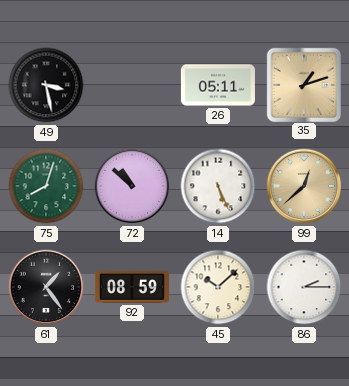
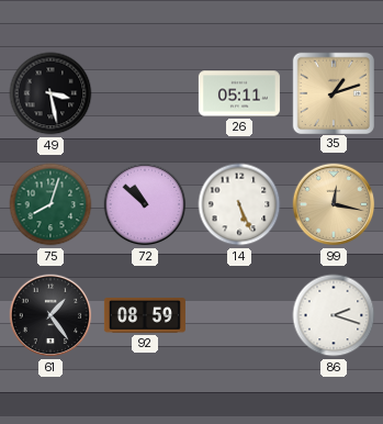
99: 12:38 -> 12:17 (334, 204)
45: 10:08 -> none (218, 287)
86: 2:15 -> 2:18 (334, 315)
